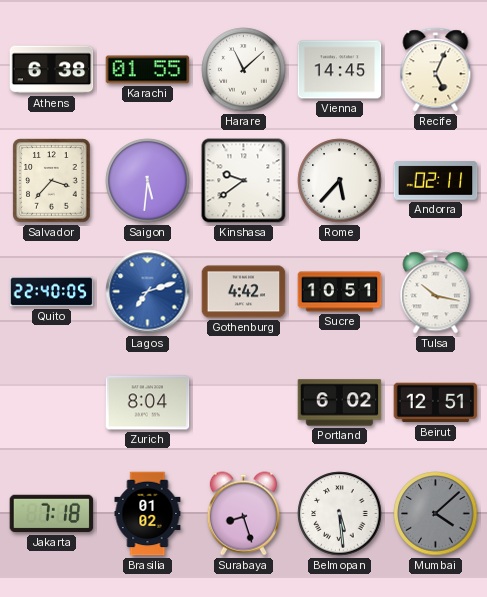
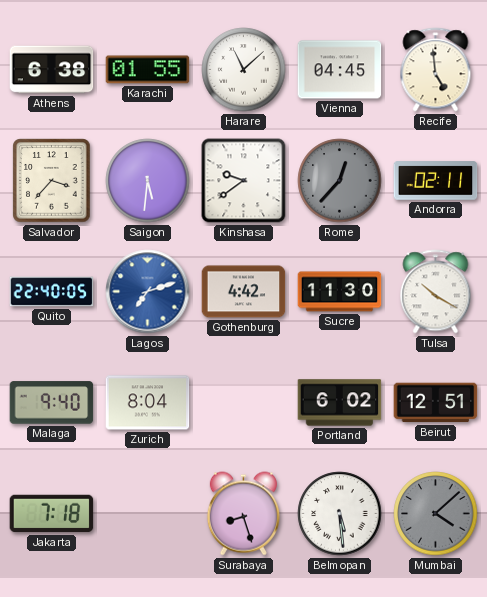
Vienna: 14:45 -> 04:45 (340, 70)
Recife: 5:04 -> 4:59 (436, 70)
Rome: 5:37 -> 12:37 (340, 181)
Rome dial: white -> grey (340, 181)
Sucre: 10:51 -> 11:30 (340, 292)
Tulsa: 10:17 -> 10:20 (436, 292)
Malaga: none -> 9:40 (52, 403)
Brasilia: 01:02 -> none (148, 514)
